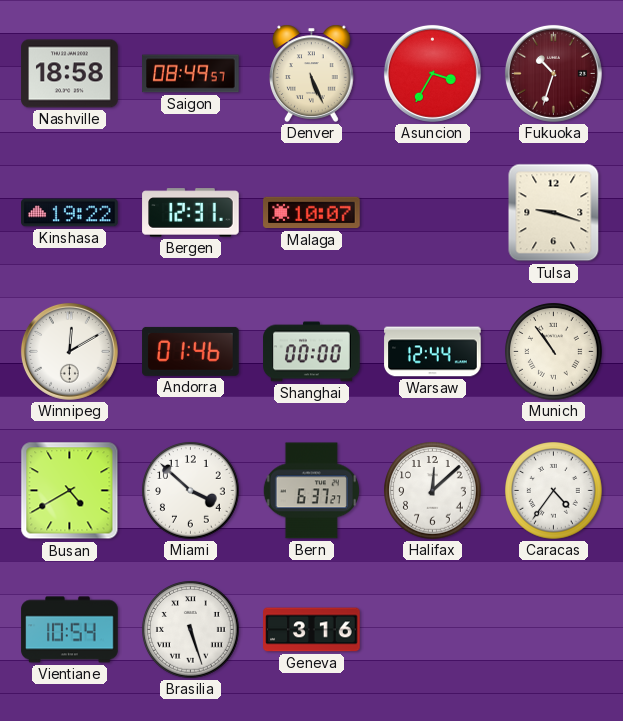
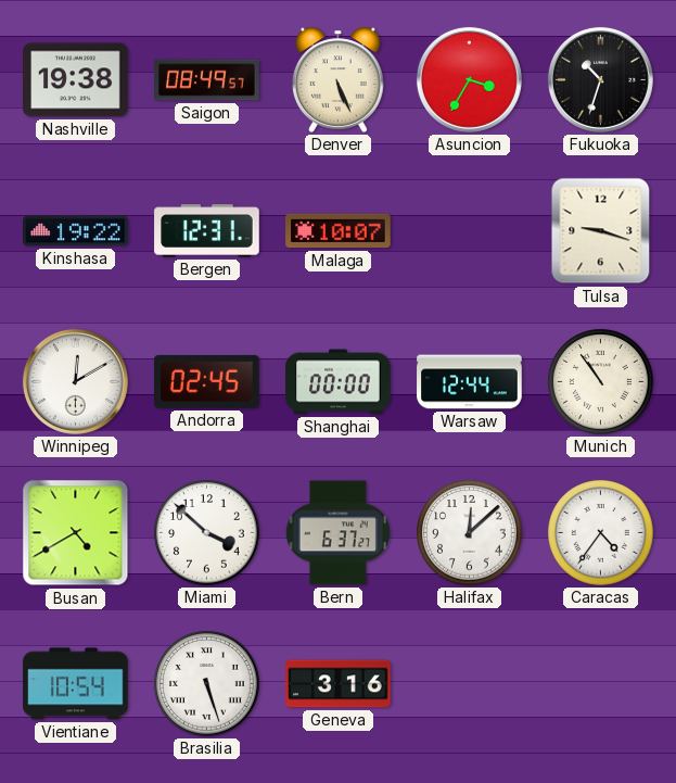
Nashville: 18:58 -> 19:38 (76, 80)
Fukuoka dial: burgundy -> black (600, 79)
Andorra: 01:46 -> 02:45 (207, 381)
